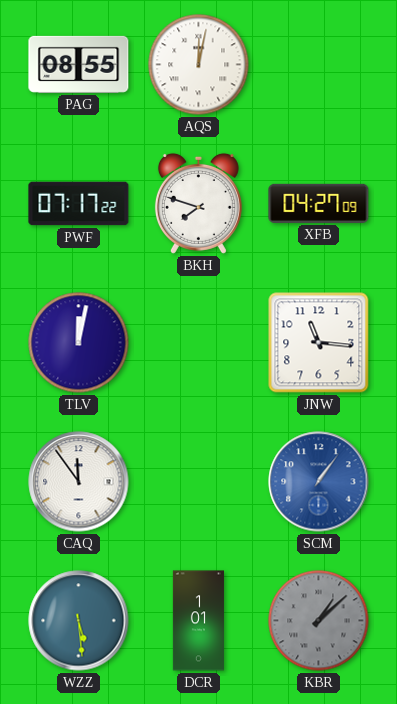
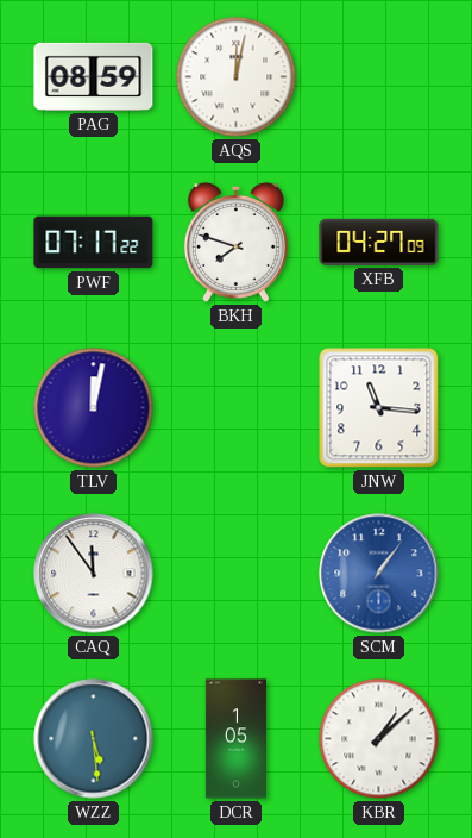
PAG: 08:55 -> 08:59 (94, 76)
DCR: 1:01 -> 1:05 (235, 739)
KBR dial: grey -> white (379, 739)
